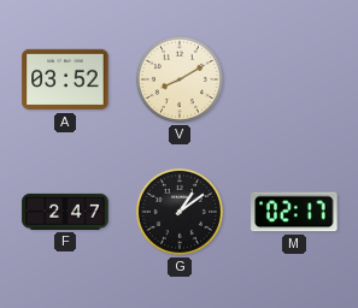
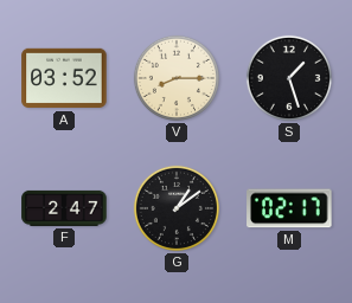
V: 8:10 -> 8:15 (177, 78)
S: none -> 1:27 (289, 78)
